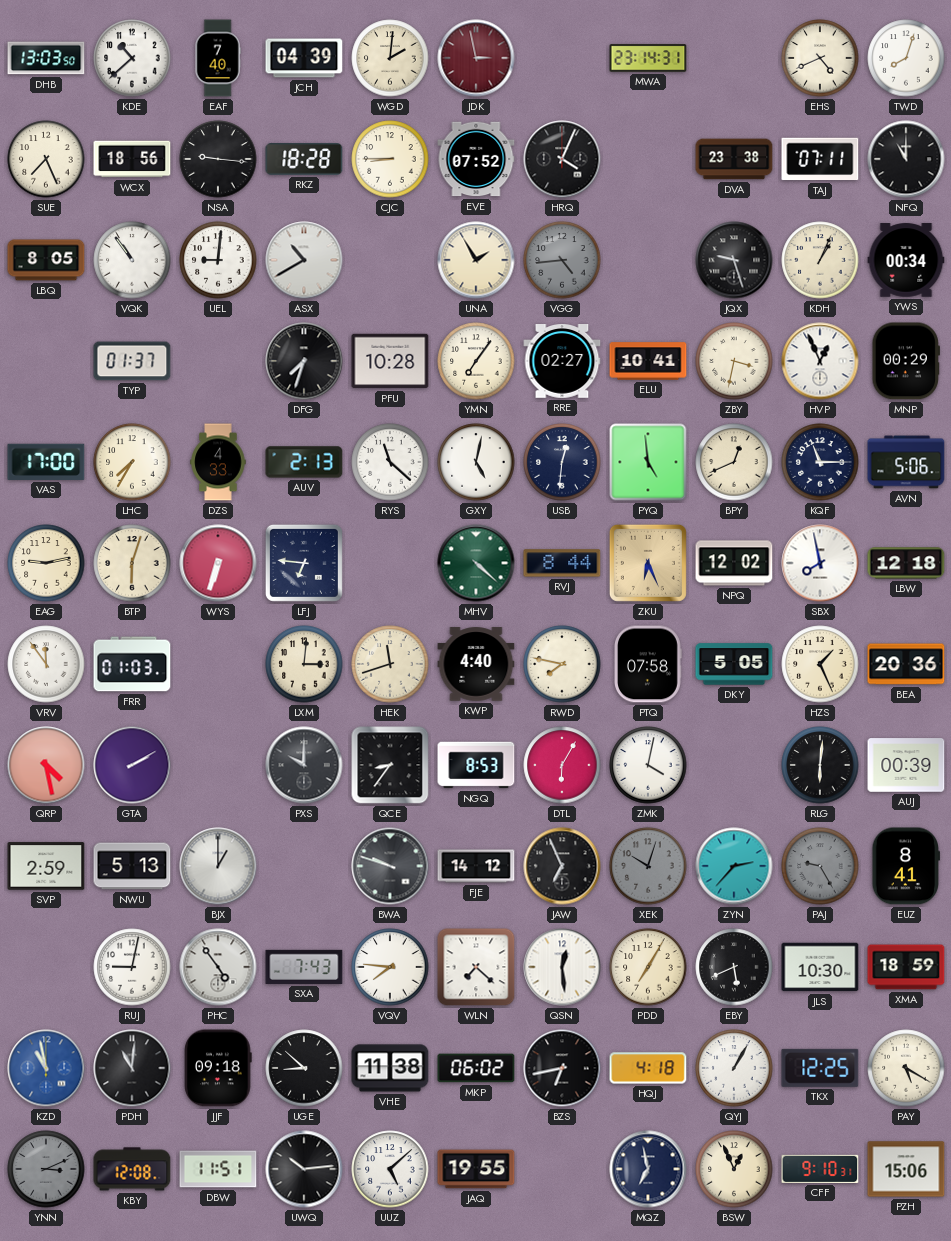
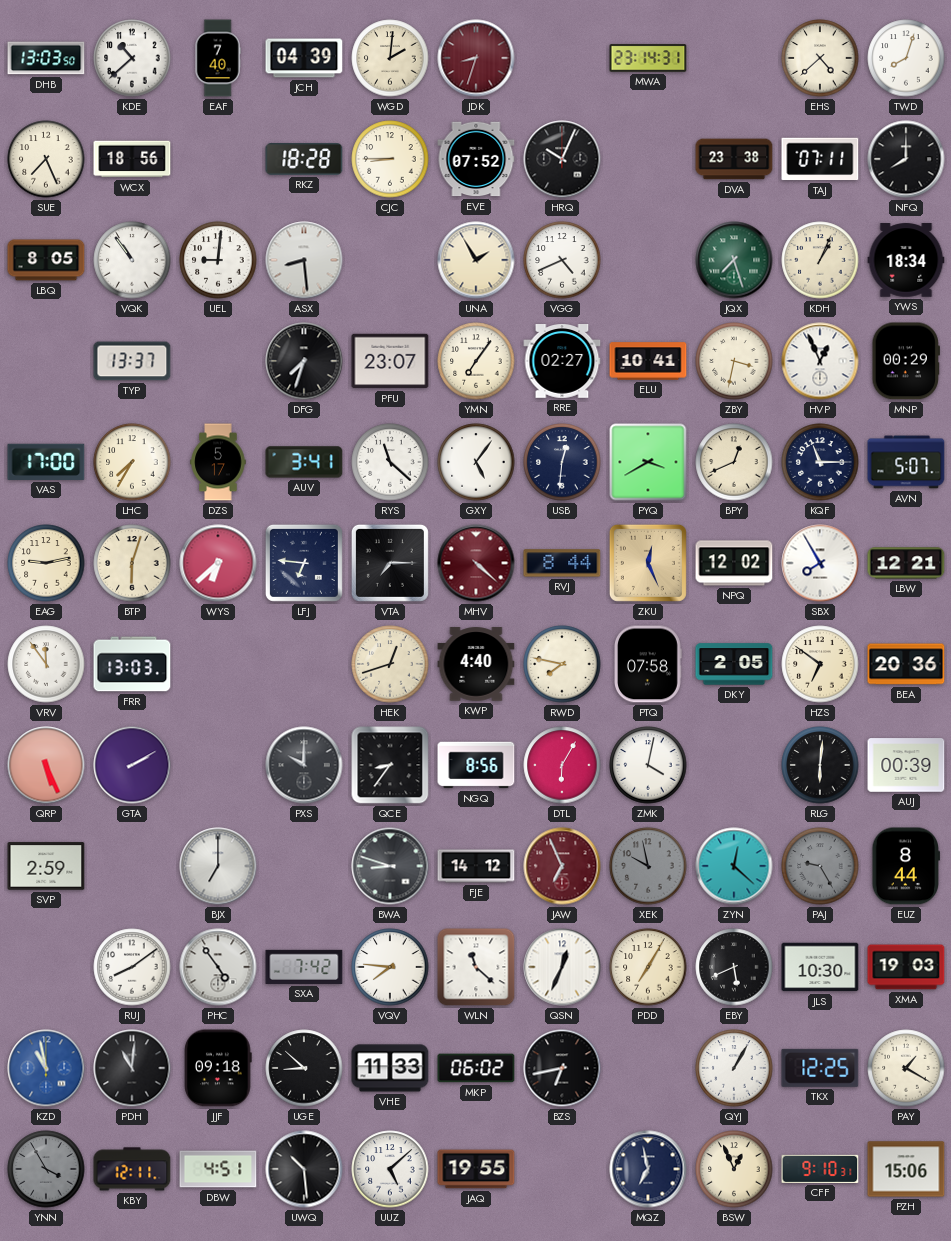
JDK: 2:58 -> 8:33 (476, 58)
EHS: 4:41 -> 4:38 (820, 58)
NSA: 9:16 -> none (218, 159)
HRQ: 4:04 -> 10:04 (562, 159)
NFQ: 11:00 -> 8:00 (906, 159)
ASX: 10:40 -> 8:29 (304, 260)
VGG: 4:44 -> 4:41 (562, 260)
VGG dial: grey -> white (562, 260)
JQX: 9:27 -> 7:27 (734, 260)
JQX dial: black -> green (734, 260)
YWS: 00:34 -> 18:34 (906, 260)
TYP: 01:37 -> 13:37 (132, 361)
PFU: 10:28 -> 23:07 (390, 361)
DZS: 4:33 -> 5:17 (218, 462)
AUV: 2:13 -> 3:41 (304, 462)
GXY: 5:02 -> 5:06 (476, 462)
PYQ: 4:59 -> 3:40 (648, 462)
AVN: 5:06 -> 5:07 (906, 462)
WYS: 6:33 -> 6:38 (218, 563)
VTA: none -> 7:15 (390, 563)
MHV dial: green -> burgundy (476, 563)
ZKU: 6:26 -> 12:26 (648, 563)
SBX: 7:58 -> 7:55 (820, 563)
LBW: 12:18 -> 12:21 (906, 563)
FRR: 01:03 -> 13:03 (132, 664)
LXM: 3:01 -> none (304, 664)
HEK: 11:42 -> 12:42 (390, 664)
DKY: 5:05 -> 2:05 (734, 664)
HZS: 1:26 -> 6:51 (820, 664)
QRP: 4:28 -> 5:26 (46, 765)
NGQ: 8:53 -> 8:56 (476, 765)
NWU: 5:13 -> none (132, 866)
BJX: 1:00 -> 7:00 (218, 866)
BWA: 9:48 -> 8:48 (390, 866)
JAW dial: black -> burgundy (562, 866)
XEK: 10:03 -> 9:58 (648, 866)
ZYN: 2:37 -> 12:22 (734, 866)
EUZ: 8:41 -> 8:44 (905, 866)
RUJ: 9:02 -> 8:09 (132, 967)
SXA: 7:43 -> 7:42 (304, 967)
WLN: 7:22 -> 11:22 (476, 967)
QSN: 12:29 -> 12:34 (562, 967)
XMA: 18:59 -> 19:03 (906, 967)
VHE: 11:38 -> 11:33 (390, 1068)
HQJ: 4:18 -> none (648, 1068)
PAY: 5:20 -> 1:20 (906, 1068)
YNN: 3:11 -> 3:55 (46, 1169)
KBY: 12:08 -> 12:11 (132, 1169)
DBW: 11:51 -> 4:51 (218, 1169)
UWQ: 10:14 -> 10:29 (304, 1169)
